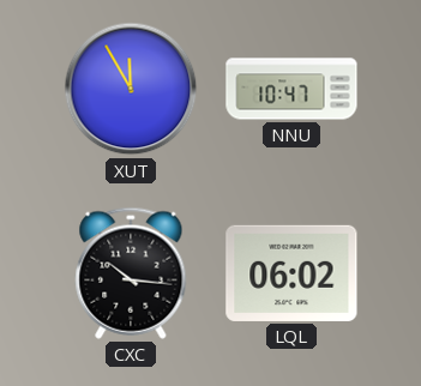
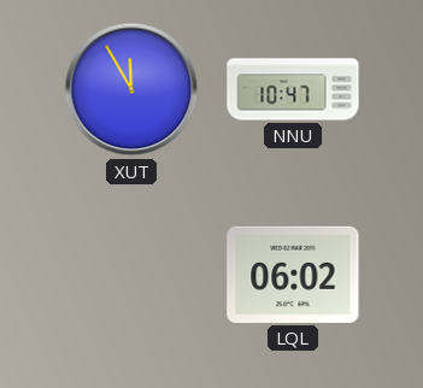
CXC: 10:16 -> none (131, 273)
